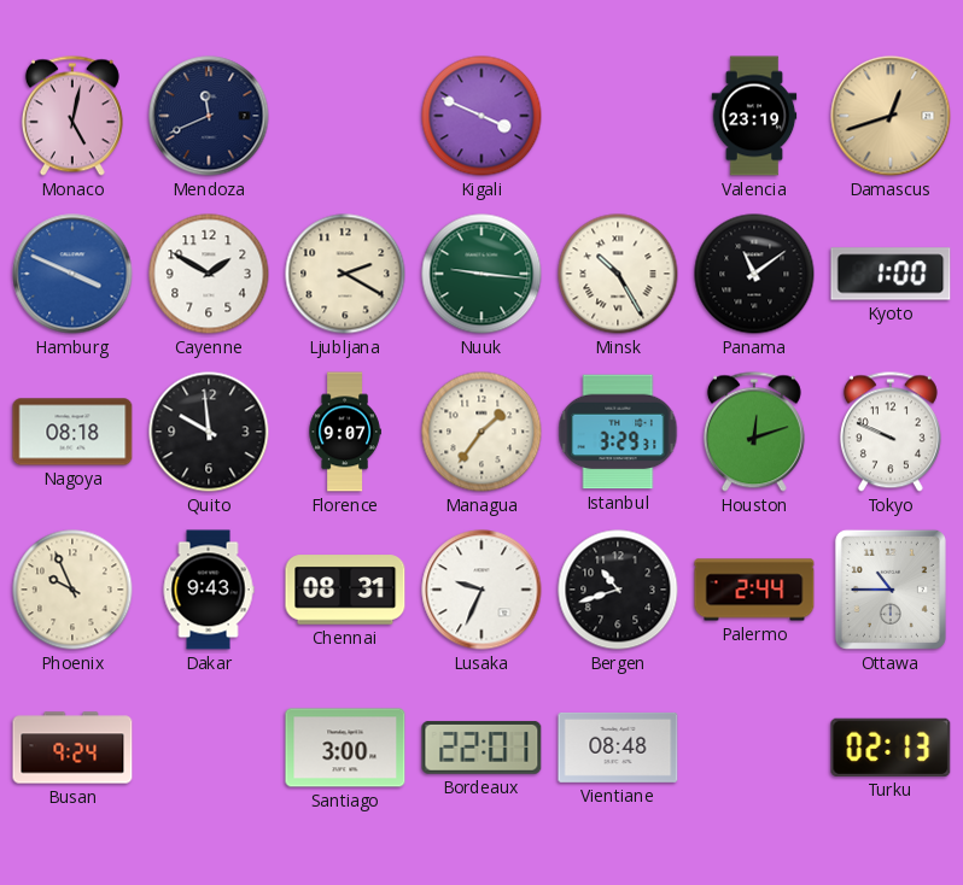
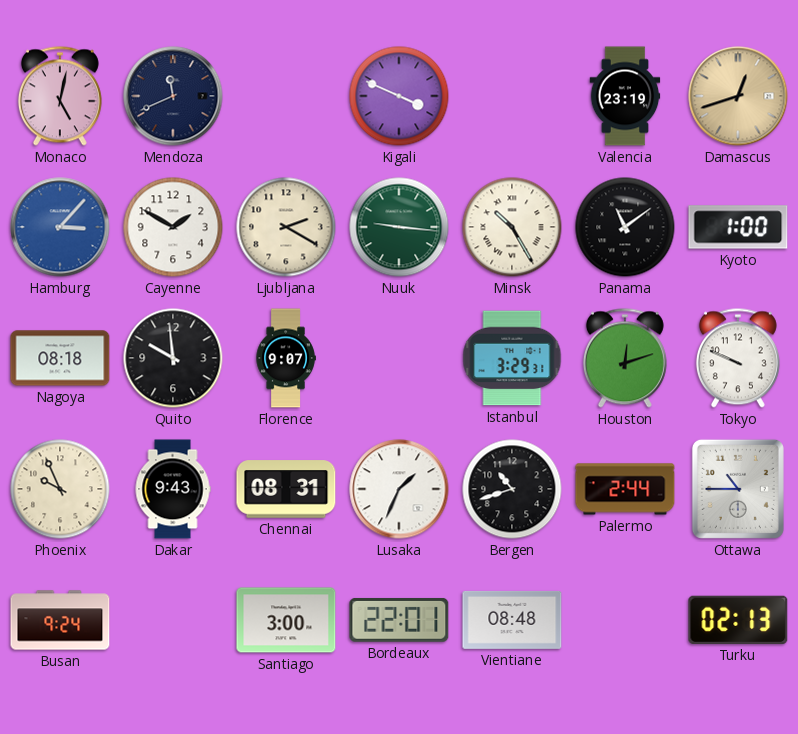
Hamburg: 3:49 -> 3:07 (60, 227)
Managua: 1:36 -> none (482, 432)
Lusaka: 9:34 -> 1:34 (399, 489)
